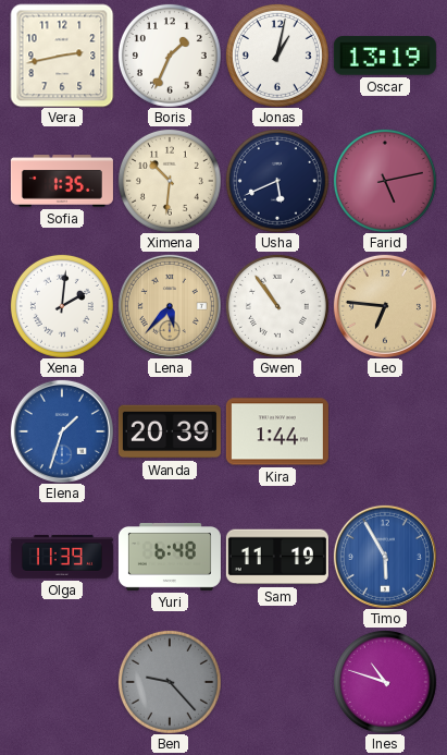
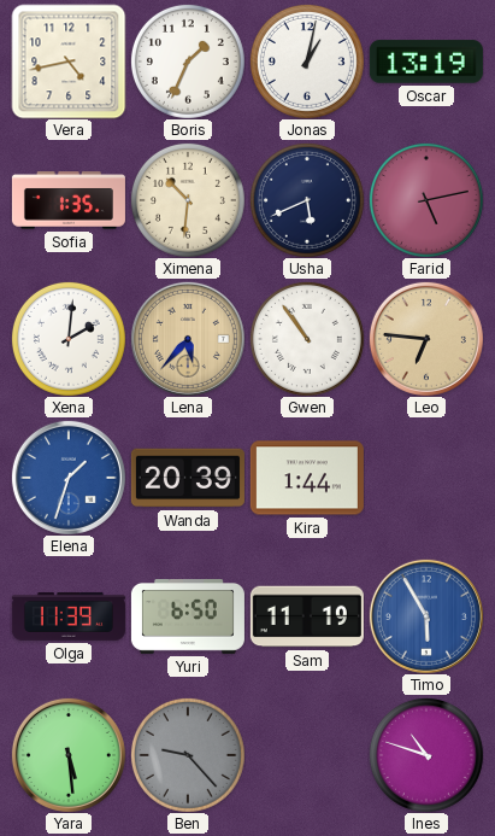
Vera: 2:43 -> 4:43 (69, 62)
Yuri: 6:48 -> 6:50 (188, 618)
Yara: none -> 5:29 (69, 755)
